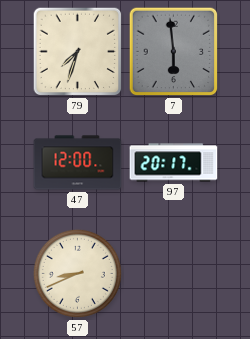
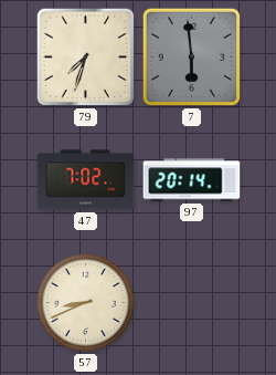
47: 12:00 -> 7:02 (86, 180)
97: 20:17 -> 20:14 (192, 180)
